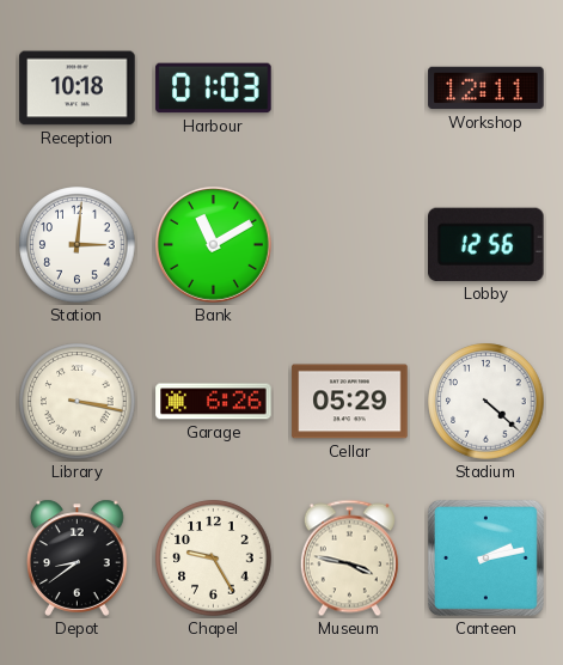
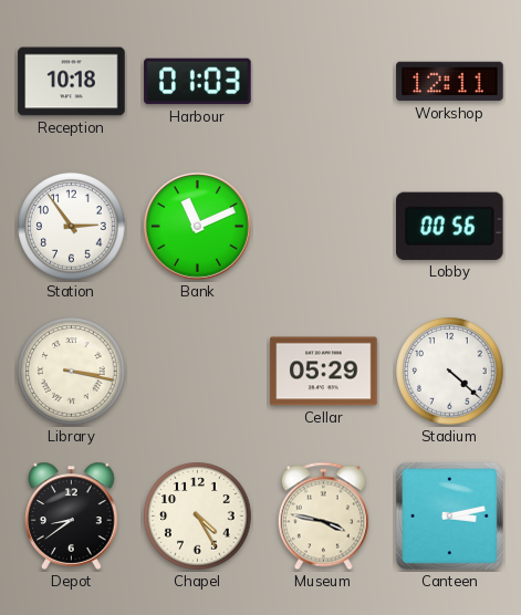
Station: 3:01 -> 2:54 (72, 227)
Bank: 11:10 -> 11:11 (197, 226)
Lobby: 12:56 -> 00:56 (450, 226)
Garage: 6:26 -> none (214, 402)
Chapel: 9:25 -> 4:25 (198, 517)
Canteen: 2:13 -> 3:13 (449, 515)
